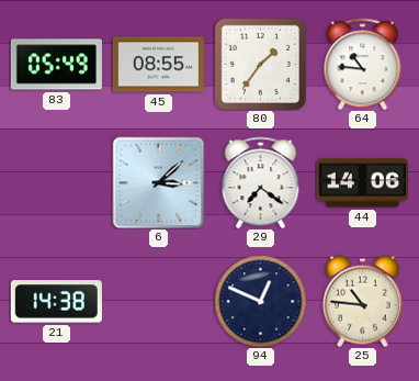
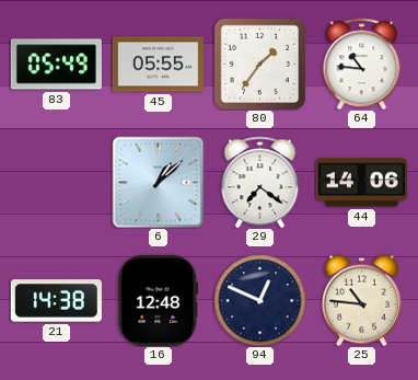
45: 08:55 -> 05:55 (158, 65)
6: 3:08 -> 1:08 (158, 182)
16: none -> 12:48 (159, 300)
